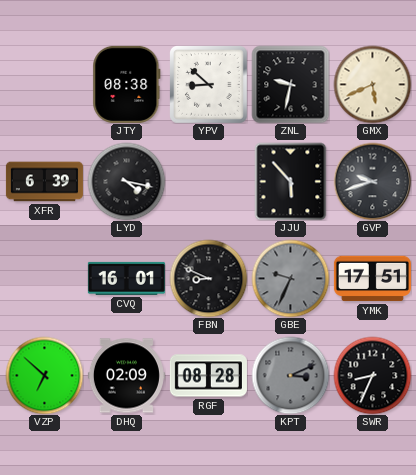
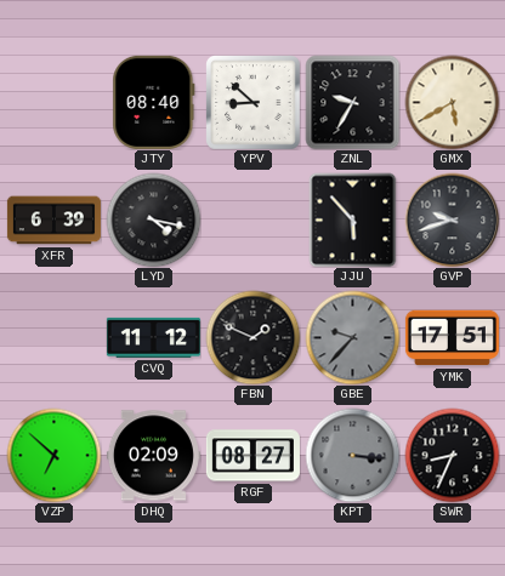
JTY: 08:38 -> 08:40 (154, 102)
ZNL: 9:32 -> 9:35 (352, 102)
GMX: 5:41 -> 5:40 (452, 102)
CVQ: 16:01 -> 11:12 (153, 337)
FBN: 8:49 -> 1:49 (252, 337)
GBE: 9:34 -> 9:37 (352, 337)
RGF: 08:28 -> 08:27 (252, 456)
KPT: 3:11 -> 3:16 (352, 455)
